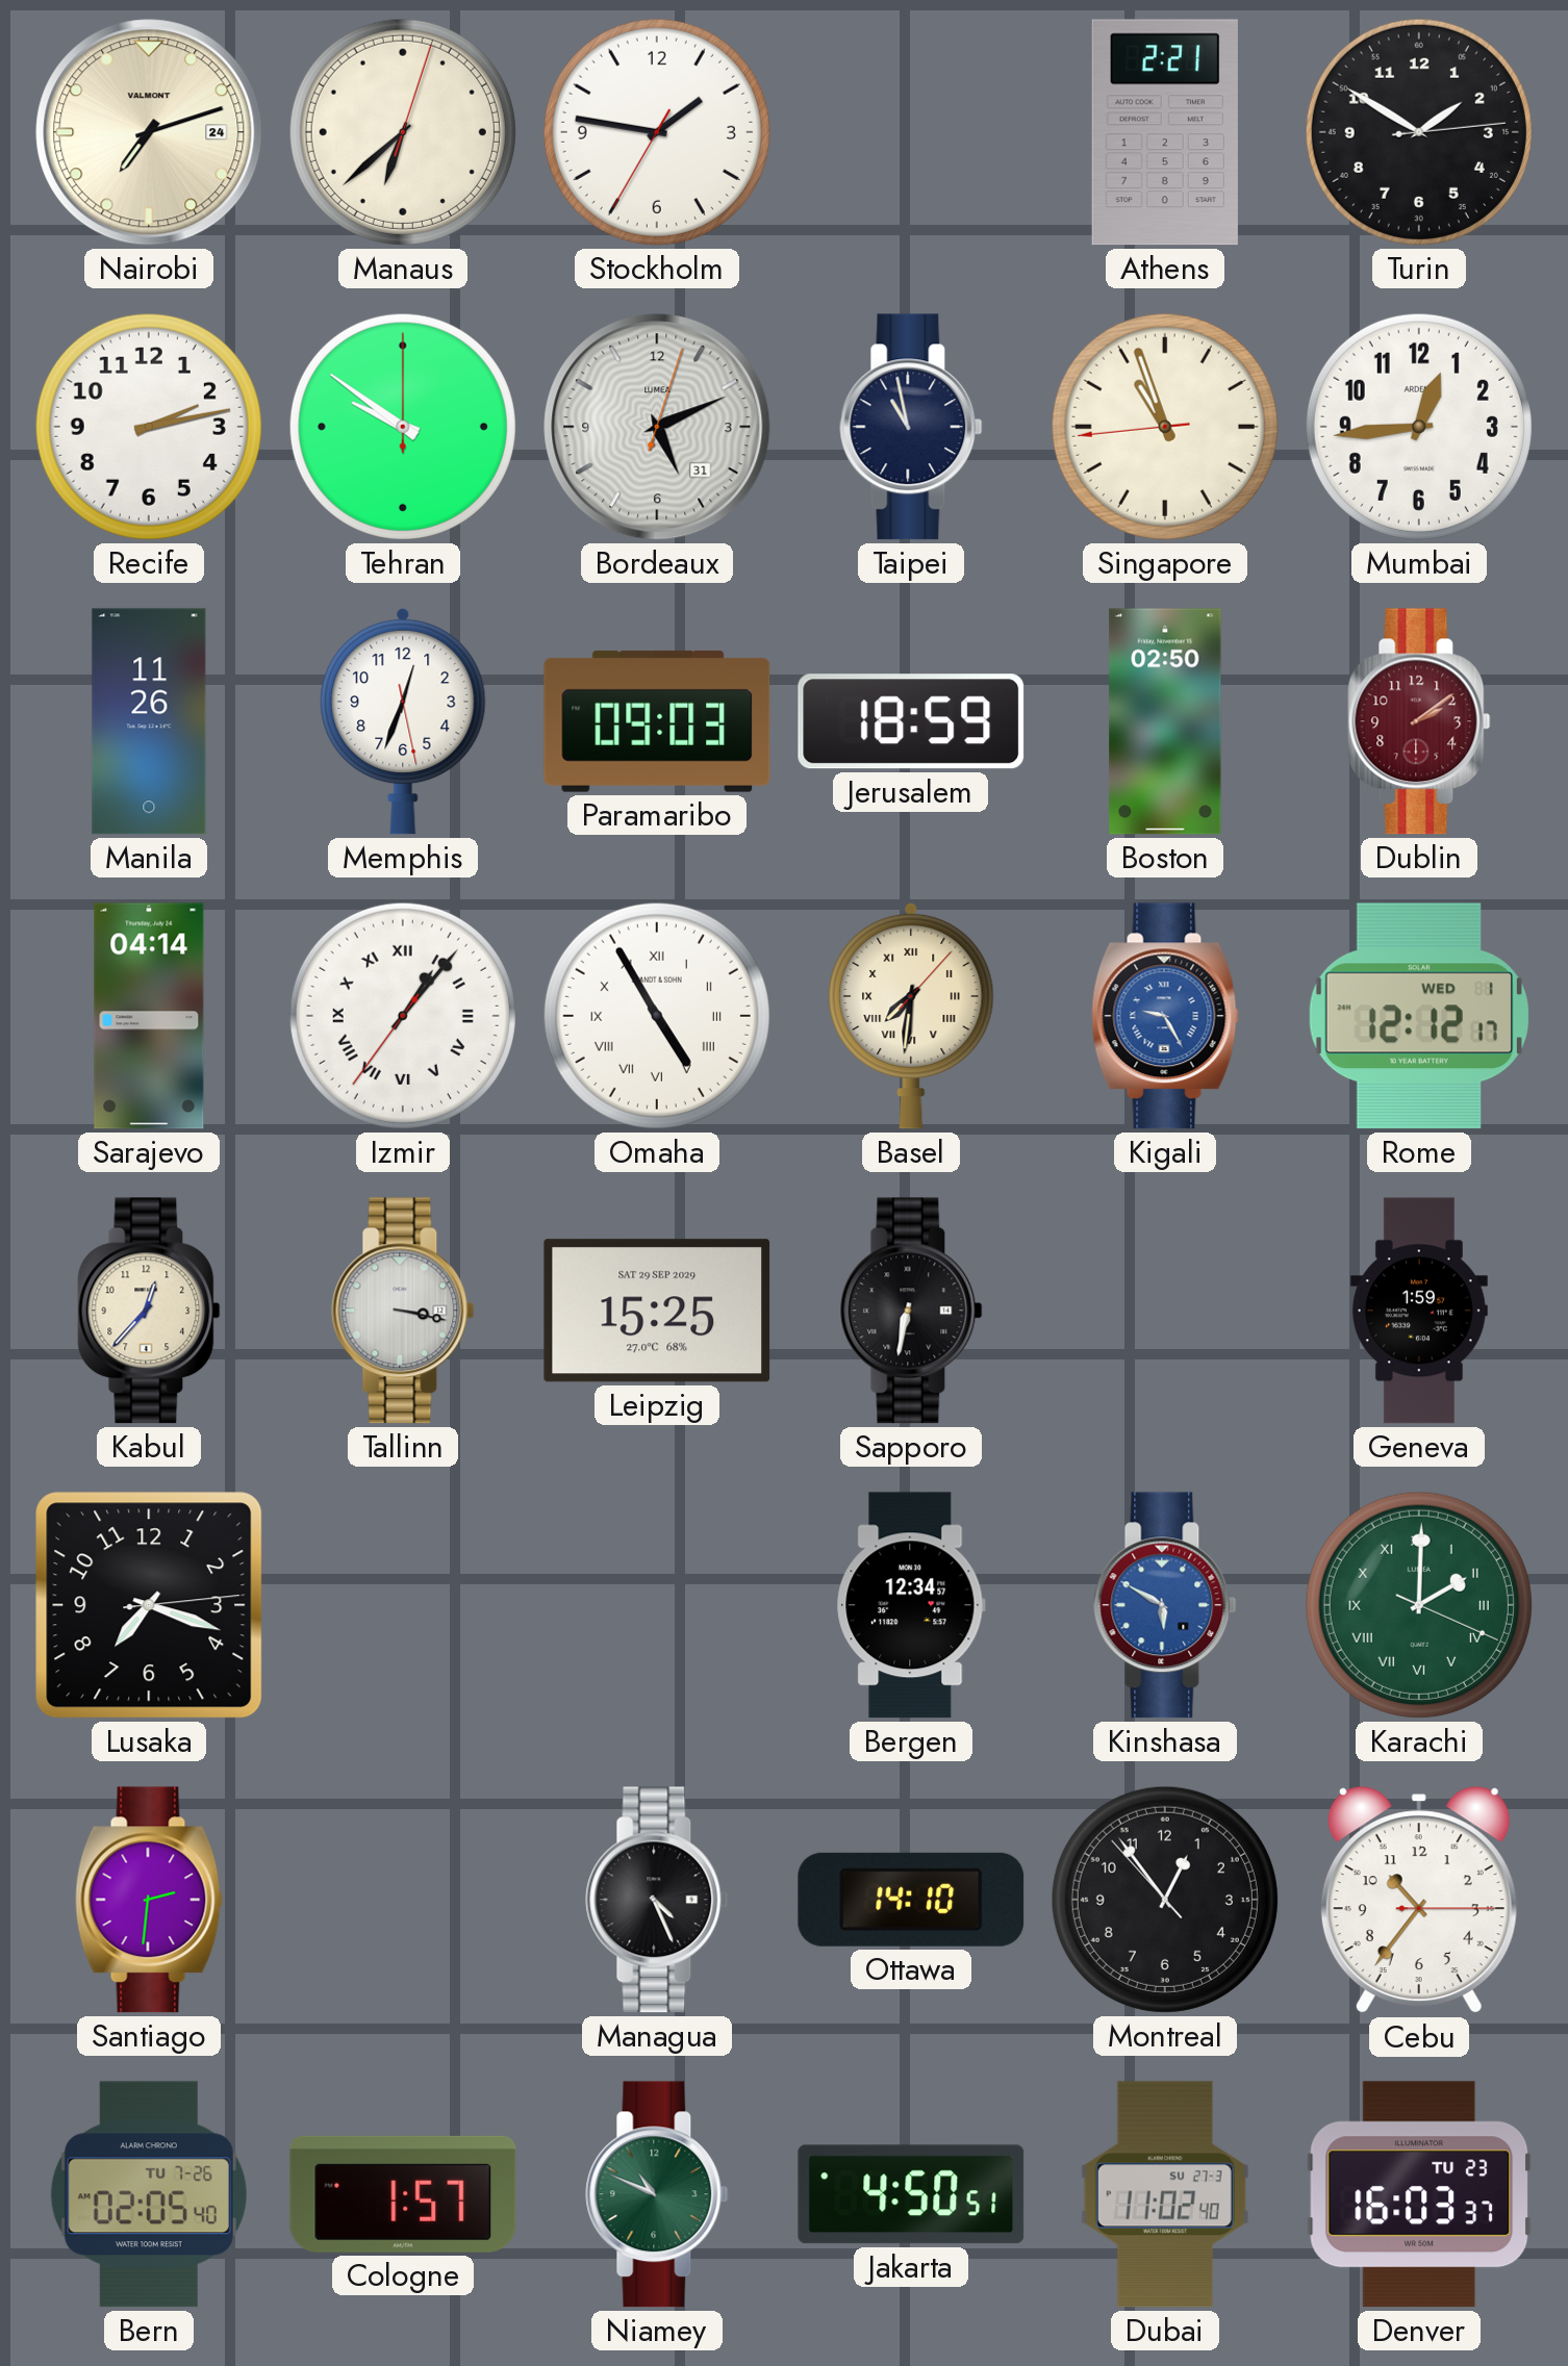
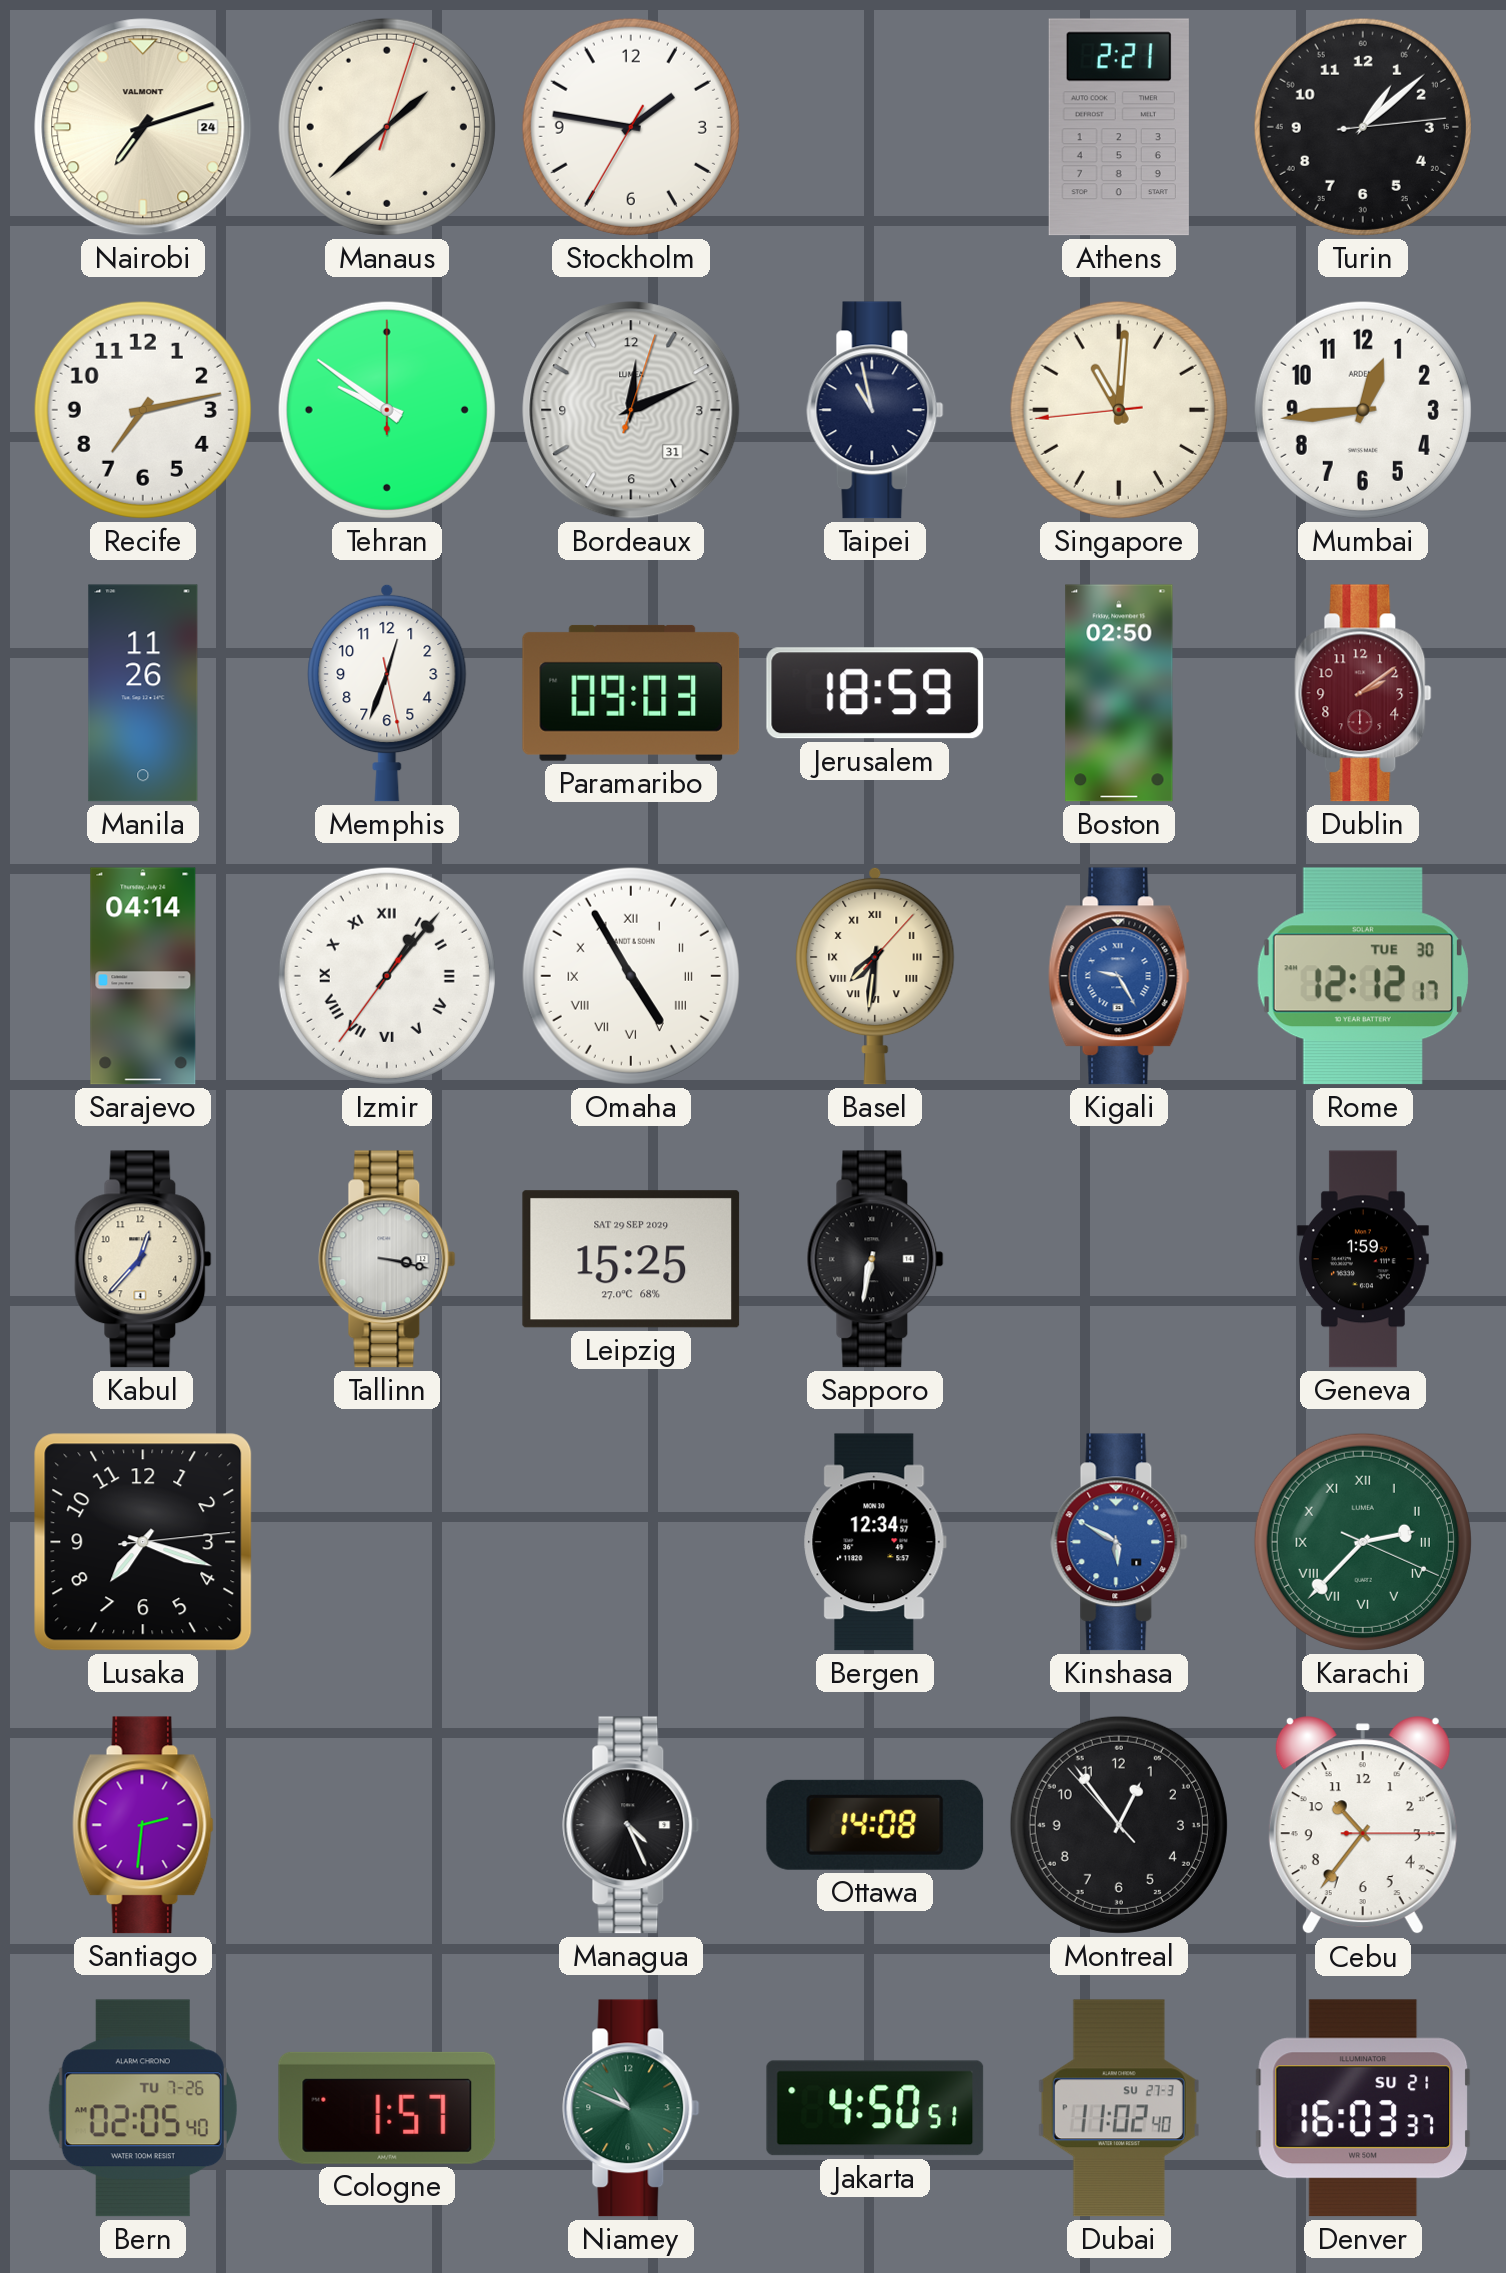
Manaus: 6:38 -> 1:38 (387, 127)
Turin: 1:50 -> 1:08 (1363, 127)
Recife: 2:13 -> 7:13 (143, 410)
Bordeaux: 5:11 -> 12:11 (631, 410)
Singapore: 10:56 -> 11:00 (1119, 410)
Rome date: WED 1 -> TUE 30 (1363, 976)
Karachi: 2:00 -> 2:37 (1363, 1542)
Ottawa: 14:10 -> 14:08 (875, 1825)
Denver date: TU 23 -> SU 21 (1363, 2108)
